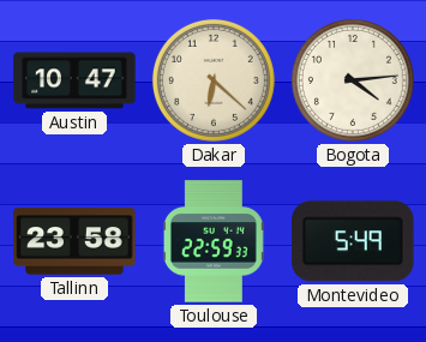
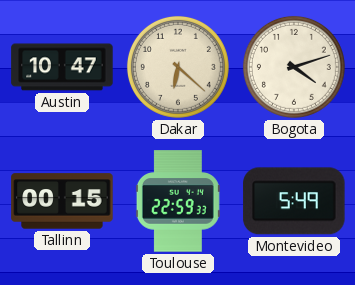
Bogota: 4:14 -> 4:12 (294, 67)
Tallinn: 23:58 -> 00:15 (62, 201)
